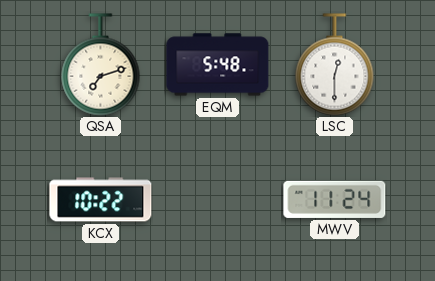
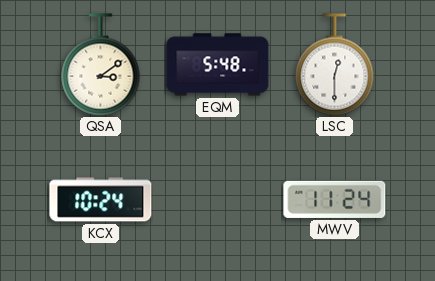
QSA: 7:12 -> 3:09 (101, 65)
KCX: 10:22 -> 10:24 (101, 200)
